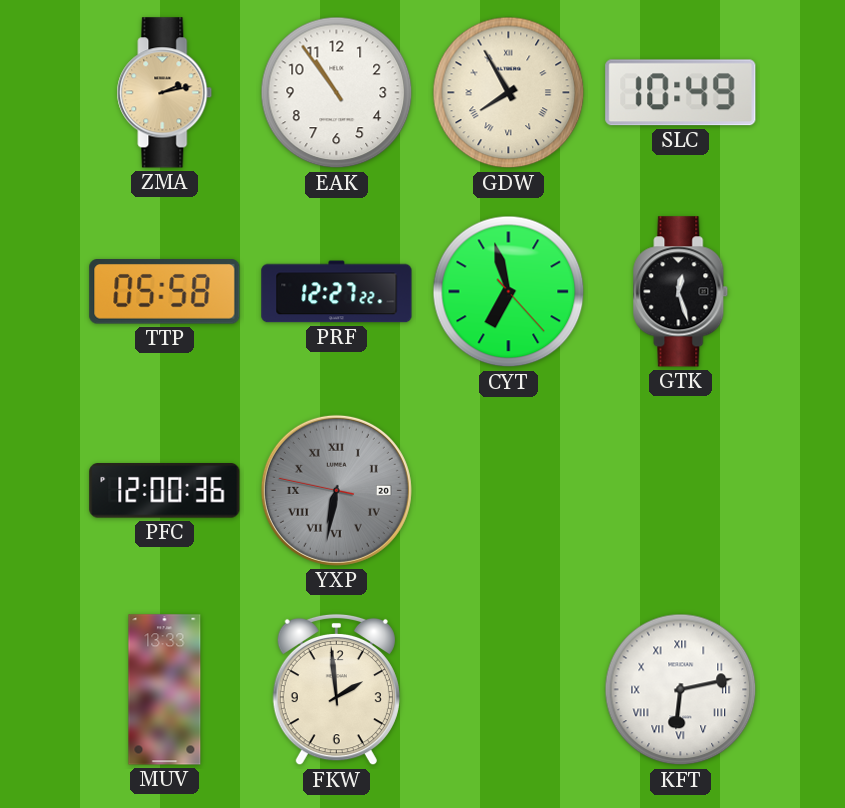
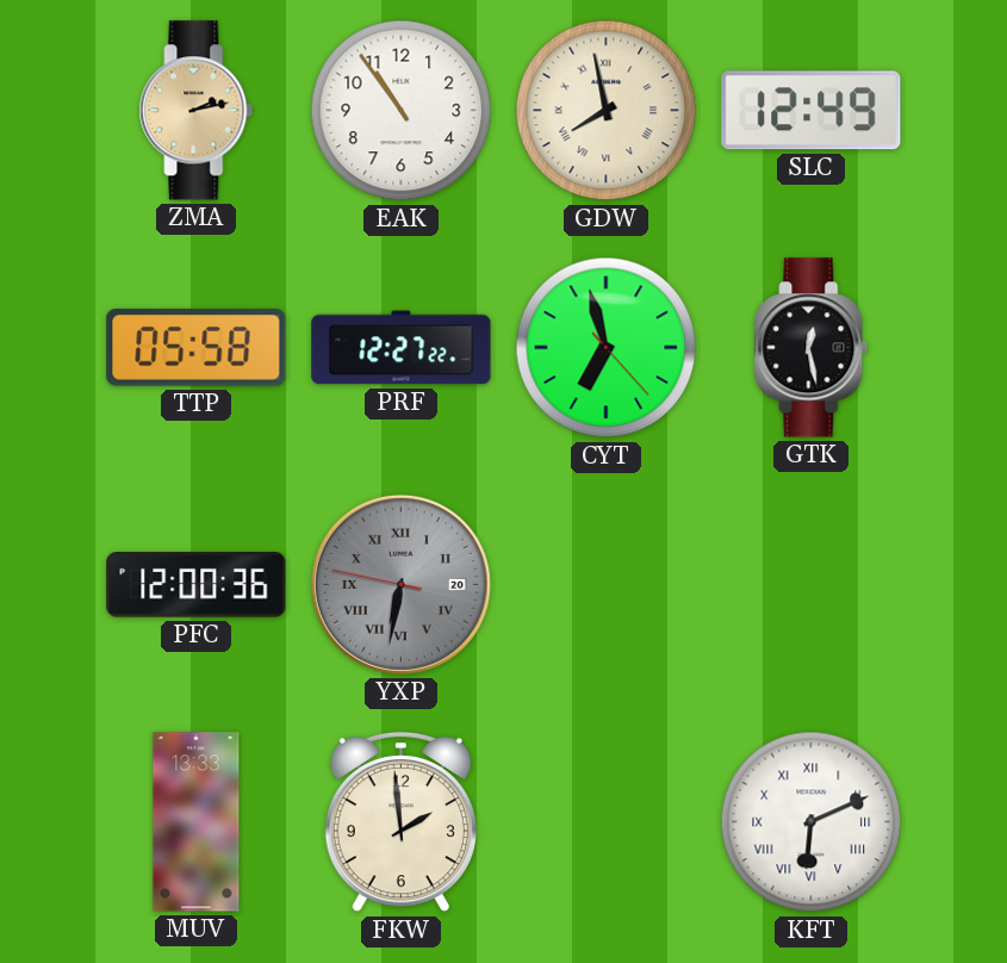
GDW: 7:55 -> 7:58 (607, 111)
SLC: 10:49 -> 12:49 (812, 111)
GTK: 12:27 -> 12:28 (812, 348)
KFT: 6:13 -> 6:11 (812, 822)
